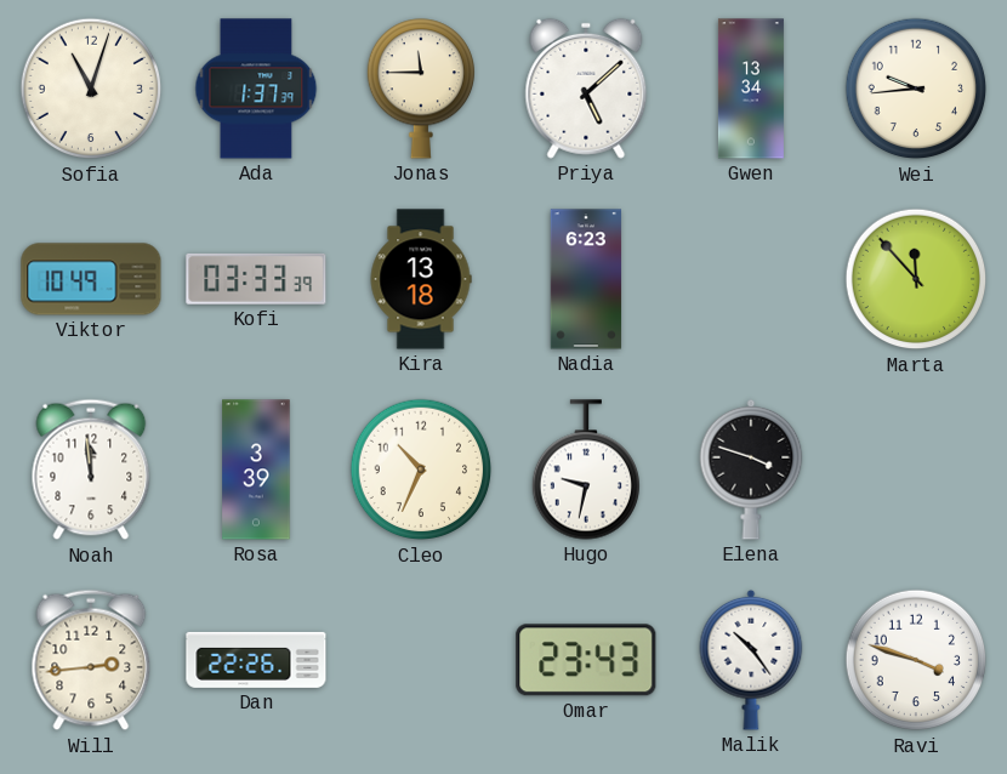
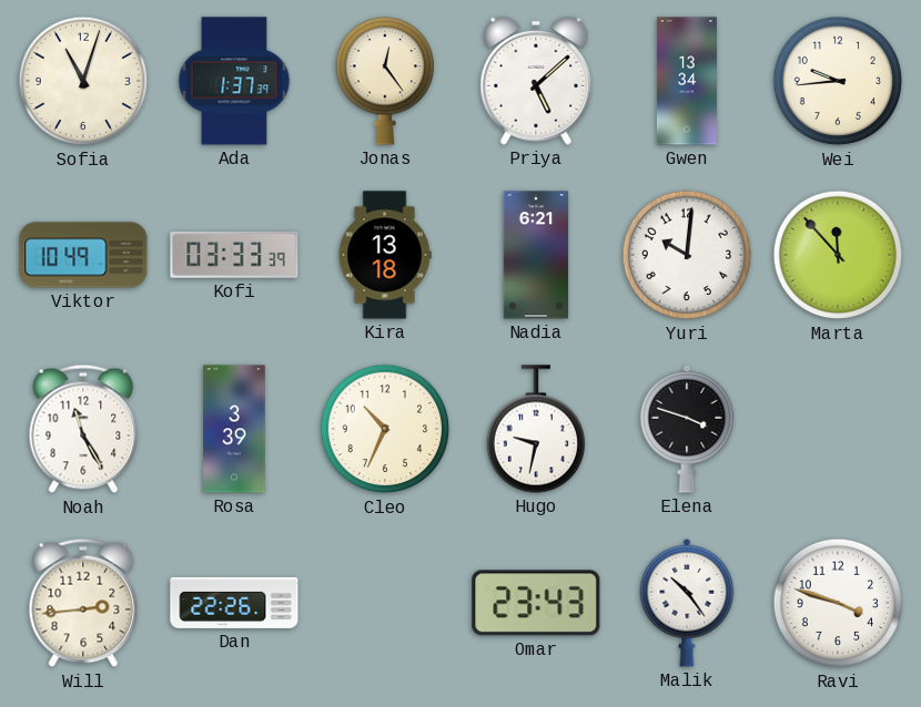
Jonas: 11:45 -> 12:24 (384, 81)
Nadia: 6:23 -> 6:21 (536, 255)
Yuri: none -> 10:01 (687, 255)
Noah: 11:59 -> 11:25 (83, 429)
